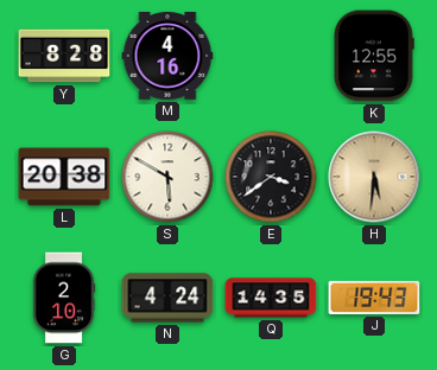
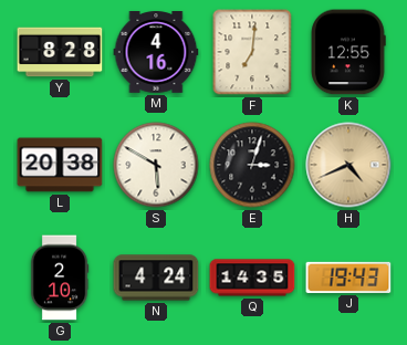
F: none -> 7:01 (252, 52)
E: 3:39 -> 3:03 (252, 165)
H: 5:31 -> 4:41 (348, 165)
